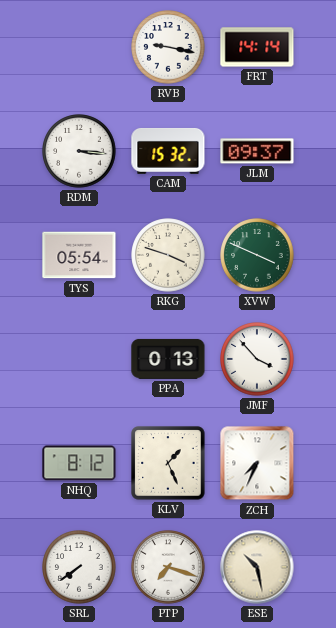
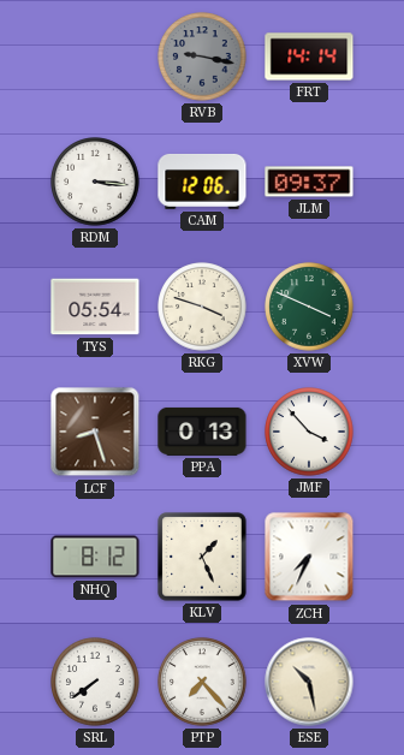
RVB dial: white -> grey (202, 57)
CAM: 15:32 -> 12:06 (202, 182)
LCF: none -> 8:27 (95, 432)
PTP: 7:18 -> 7:23 (202, 682)
